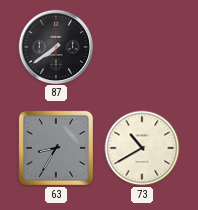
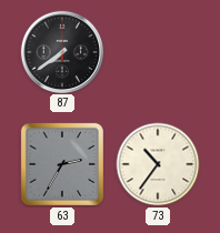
63: 8:35 -> 2:35 (62, 164)
73: 10:40 -> 10:36 (158, 164)
